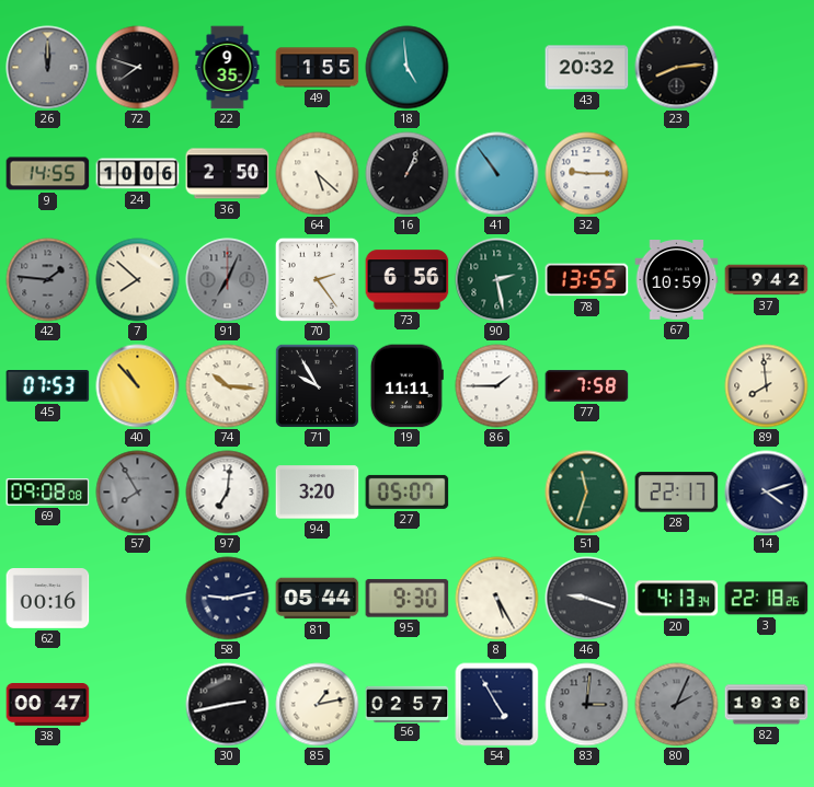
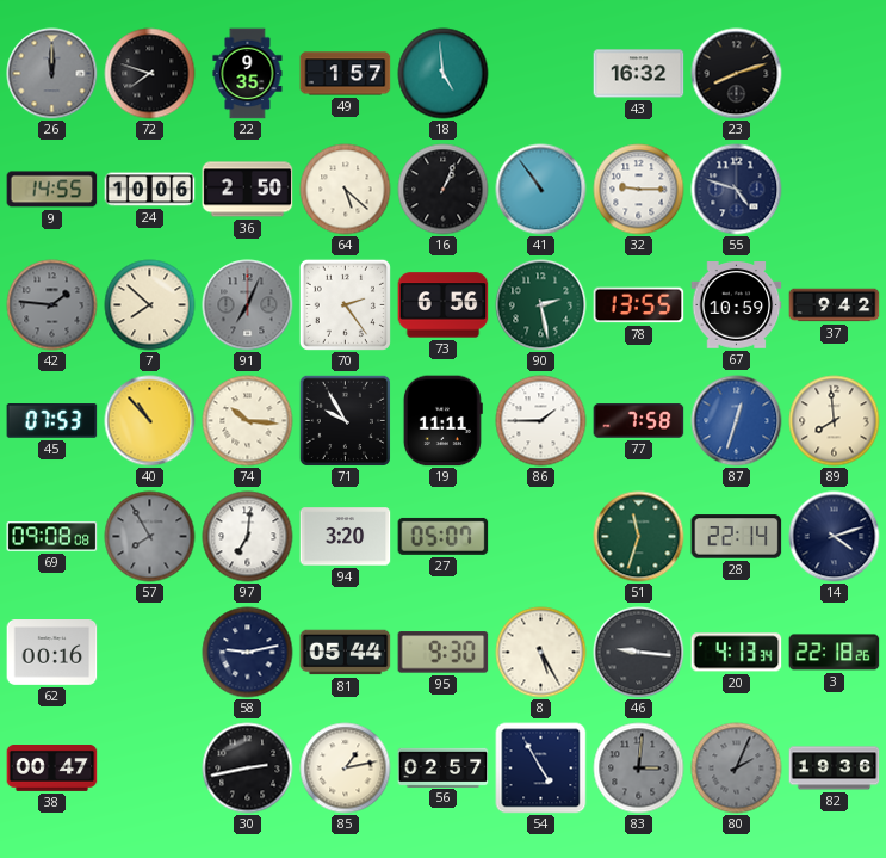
49: 1:55 -> 1:57 (346, 74)
43: 20:32 -> 16:32 (639, 74)
23: 8:14 -> 8:12 (737, 74)
55: none -> 4:48 (737, 190)
87: none -> 12:33 (737, 421)
28: 22:17 -> 22:14 (737, 537)
46: 9:18 -> 9:16 (639, 653)
